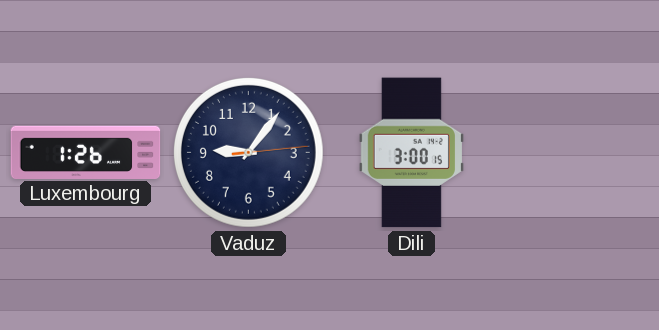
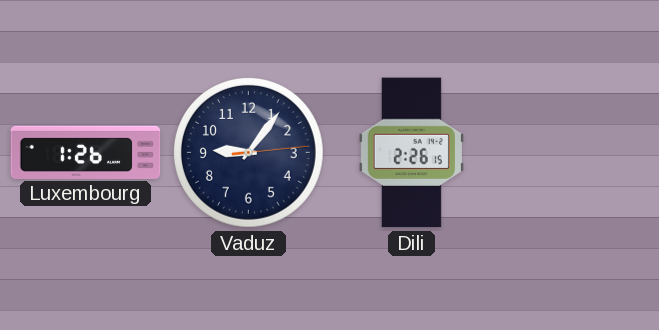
Dili: 3:00 -> 2:26 (411, 153)
